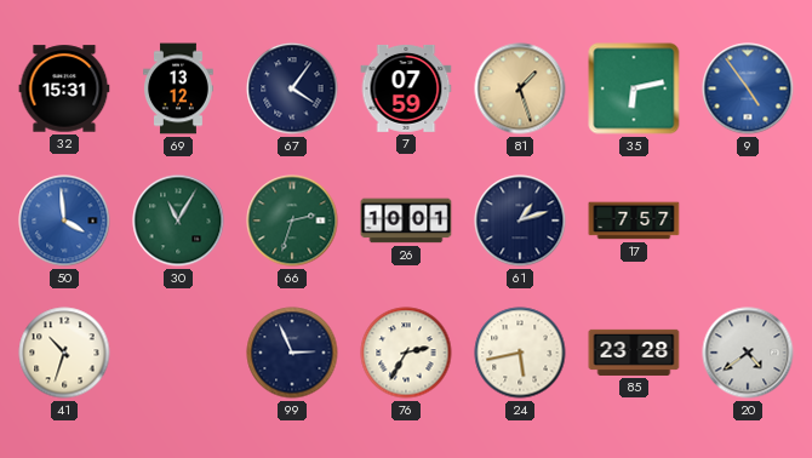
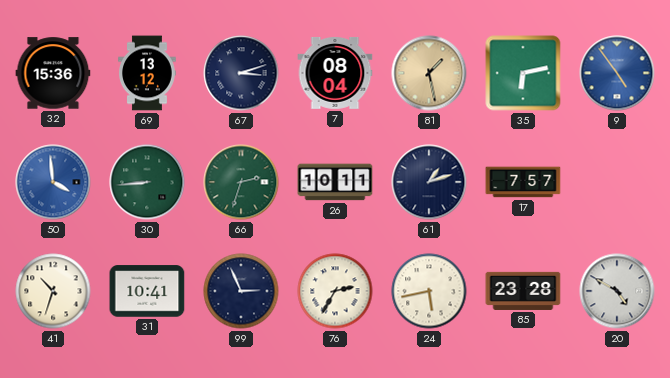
32: 15:31 -> 15:36 (53, 73)
67: 4:06 -> 3:12 (241, 73)
7: 07:59 -> 08:04 (335, 73)
81: 1:27 -> 1:28 (429, 73)
30: 11:05 -> 8:44 (147, 182)
26: 10:01 -> 10:11 (335, 182)
31: none -> 10:41 (147, 291)
20: 4:39 -> 4:50 (617, 291)
